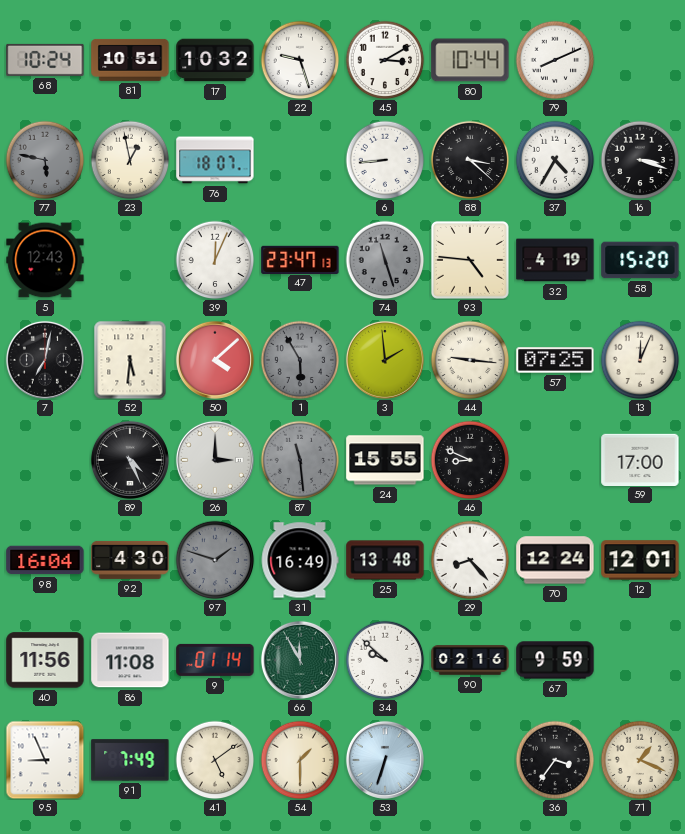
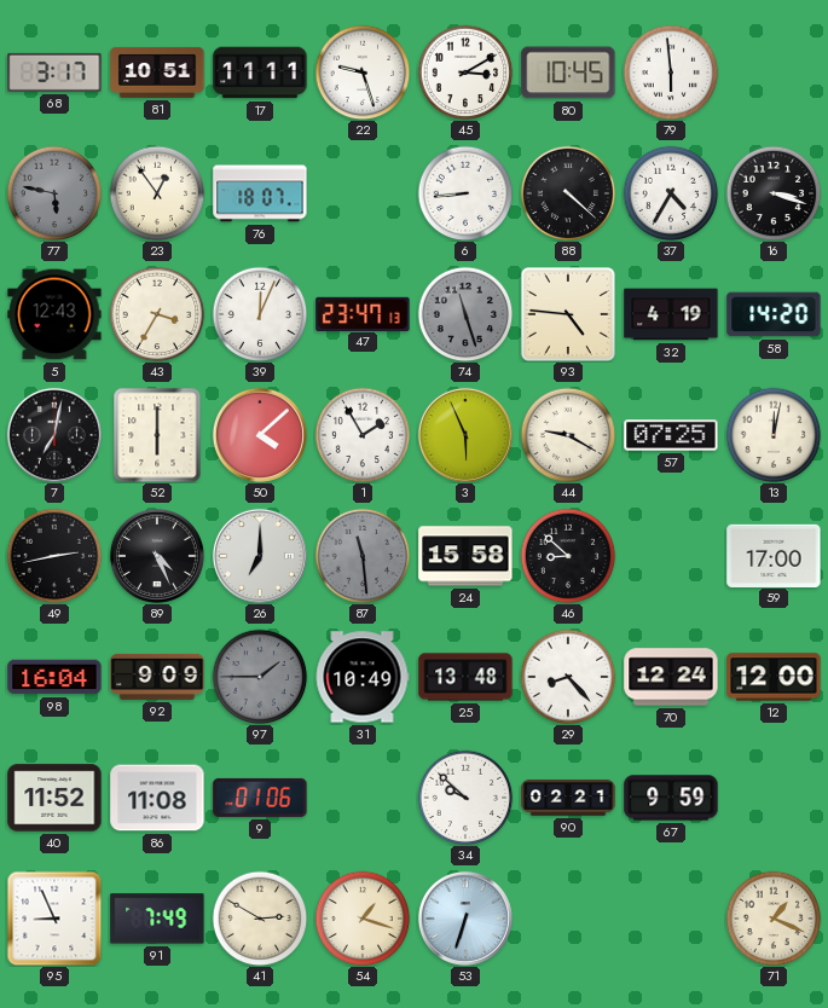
68: 10:24 -> 3:17 (54, 73)
17: 10:32 -> 11:11 (260, 73)
80: 10:44 -> 10:45 (568, 73)
79: 8:11 -> 5:59 (671, 73)
23: 12:58 -> 12:54 (157, 193)
88: 3:22 -> 4:22 (568, 193)
43: none -> 3:35 (157, 314)
58: 15:20 -> 14:20 (774, 314)
52: 5:31 -> 6:00 (157, 435)
1: 5:55 -> 1:55 (363, 435)
1 dial: grey -> white (363, 435)
3: 1:59 -> 5:56 (465, 435)
44: 9:16 -> 9:20 (568, 435)
13: 12:04 -> 12:02 (774, 435)
49: none -> 2:43 (54, 556)
26: 3:00 -> 7:00 (260, 556)
24: 15:55 -> 15:58 (465, 556)
46: 8:49 -> 8:52 (568, 556)
92: 4:30 -> 9:09 (157, 677)
97: 1:48 -> 1:45 (260, 677)
31: 16:49 -> 10:49 (363, 677)
12: 12:01 -> 12:00 (774, 677)
40: 11:56 -> 11:52 (54, 798)
9: 01:14 -> 01:06 (260, 798)
66: 11:55 -> none (300, 660)
90: 02:16 -> 02:21 (568, 798)
41: 5:09 -> 2:50 (260, 919)
54: 1:30 -> 1:18 (363, 919)
36: 3:36 -> none (555, 760)
